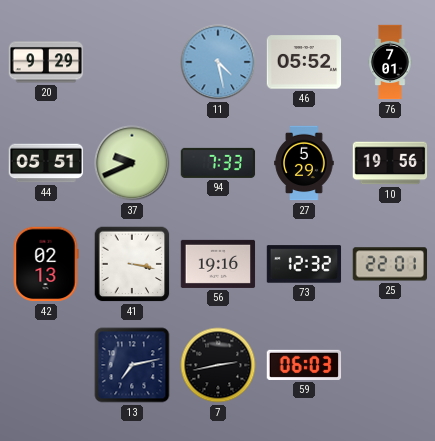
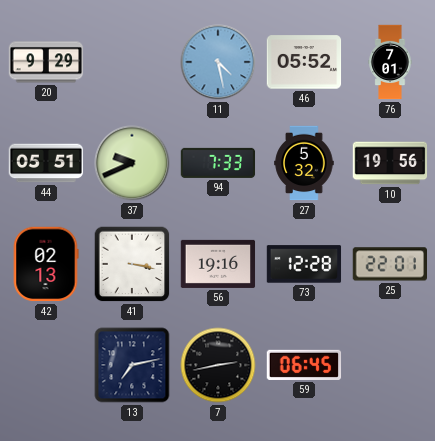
27: 5:29 -> 5:32 (304, 163)
73: 12:32 -> 12:28 (304, 264)
59: 06:03 -> 06:45 (304, 365)
